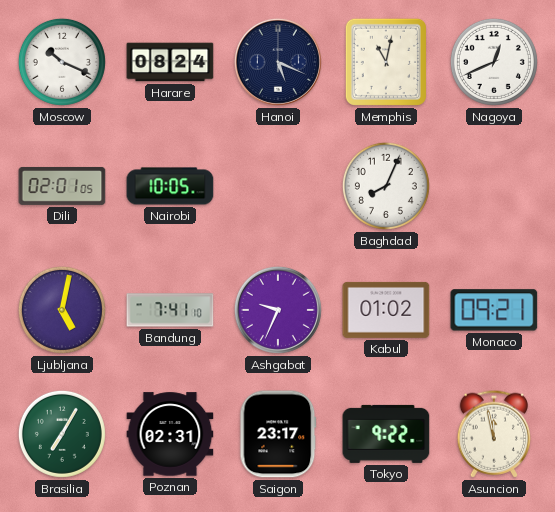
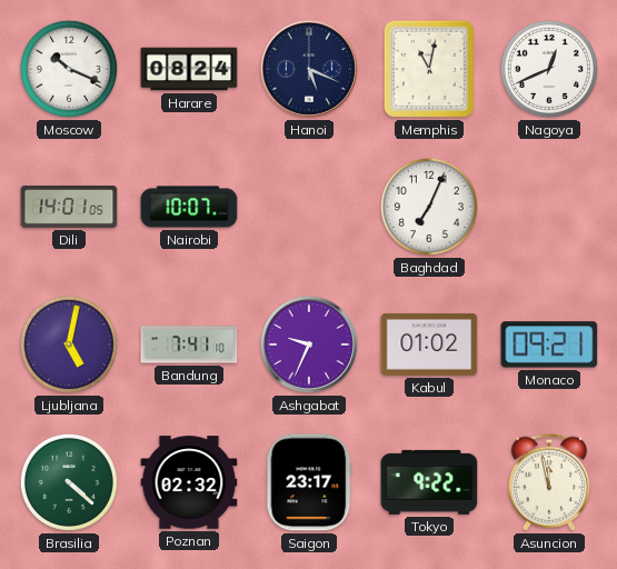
Dili: 02:01 -> 14:01 (69, 207)
Nairobi: 10:05 -> 10:07 (189, 207)
Baghdad: 8:04 -> 7:04 (429, 207)
Brasilia: 7:05 -> 4:22 (69, 482)
Poznan: 02:31 -> 02:32 (189, 482)
